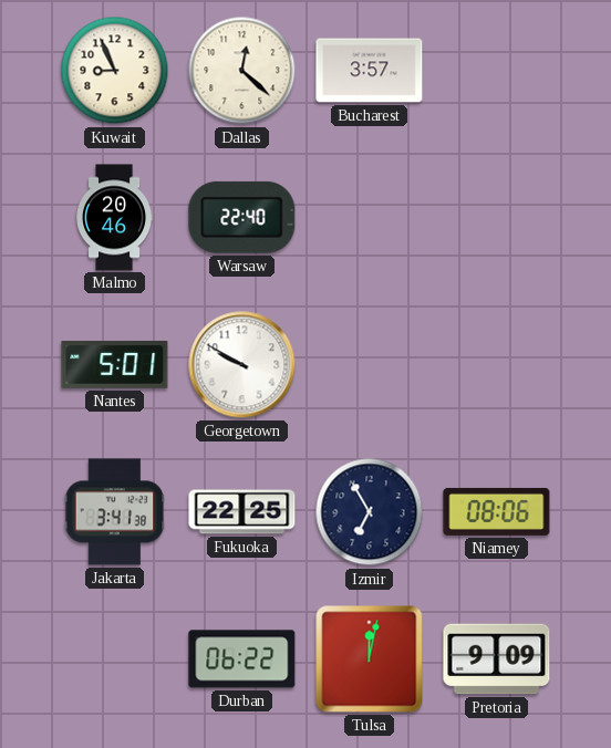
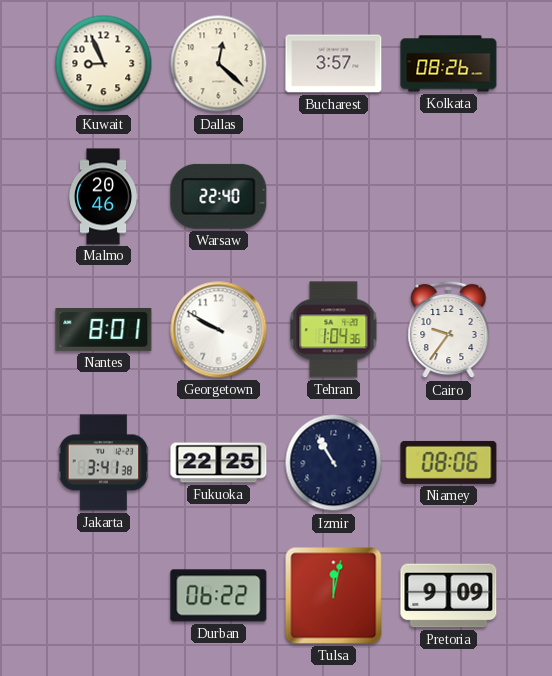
Kolkata: none -> 08:26 (449, 64)
Nantes: 5:01 -> 8:01 (104, 330)
Tehran: none -> 1:04 (334, 330)
Cairo: none -> 9:36 (449, 330)
Izmir: 6:55 -> 10:55 (334, 463)
